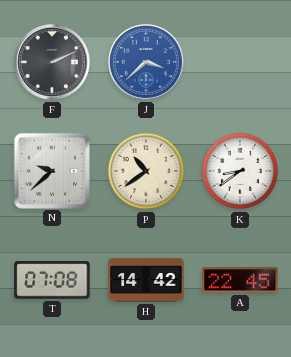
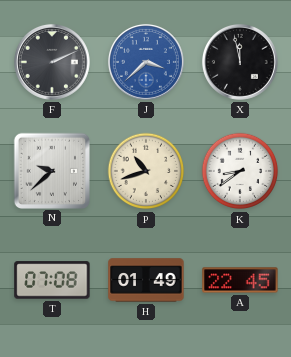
X: none -> 11:58 (240, 62)
P: 10:39 -> 10:42 (146, 171)
H: 14:42 -> 01:49 (146, 280)
